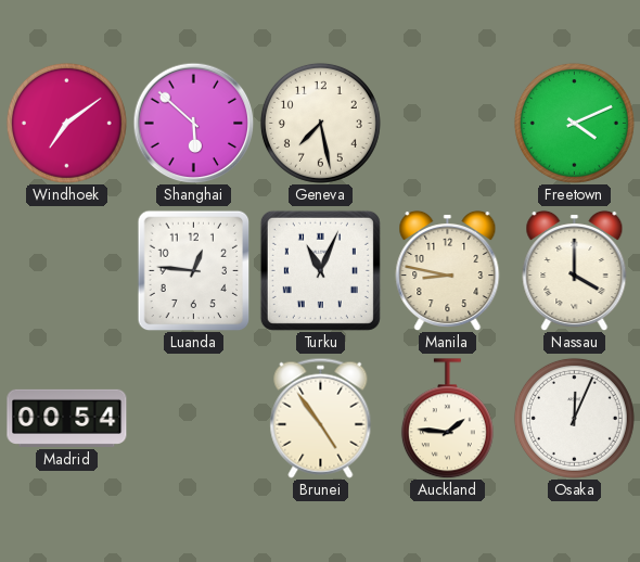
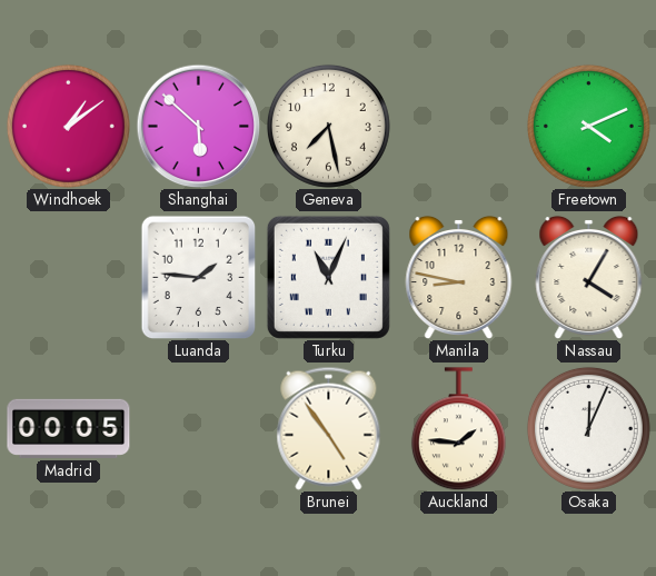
Windhoek: 7:09 -> 1:09 (68, 126)
Luanda: 12:46 -> 1:46 (199, 277)
Nassau: 4:00 -> 4:05 (589, 277)
Madrid: 00:54 -> 00:05 (69, 428)
